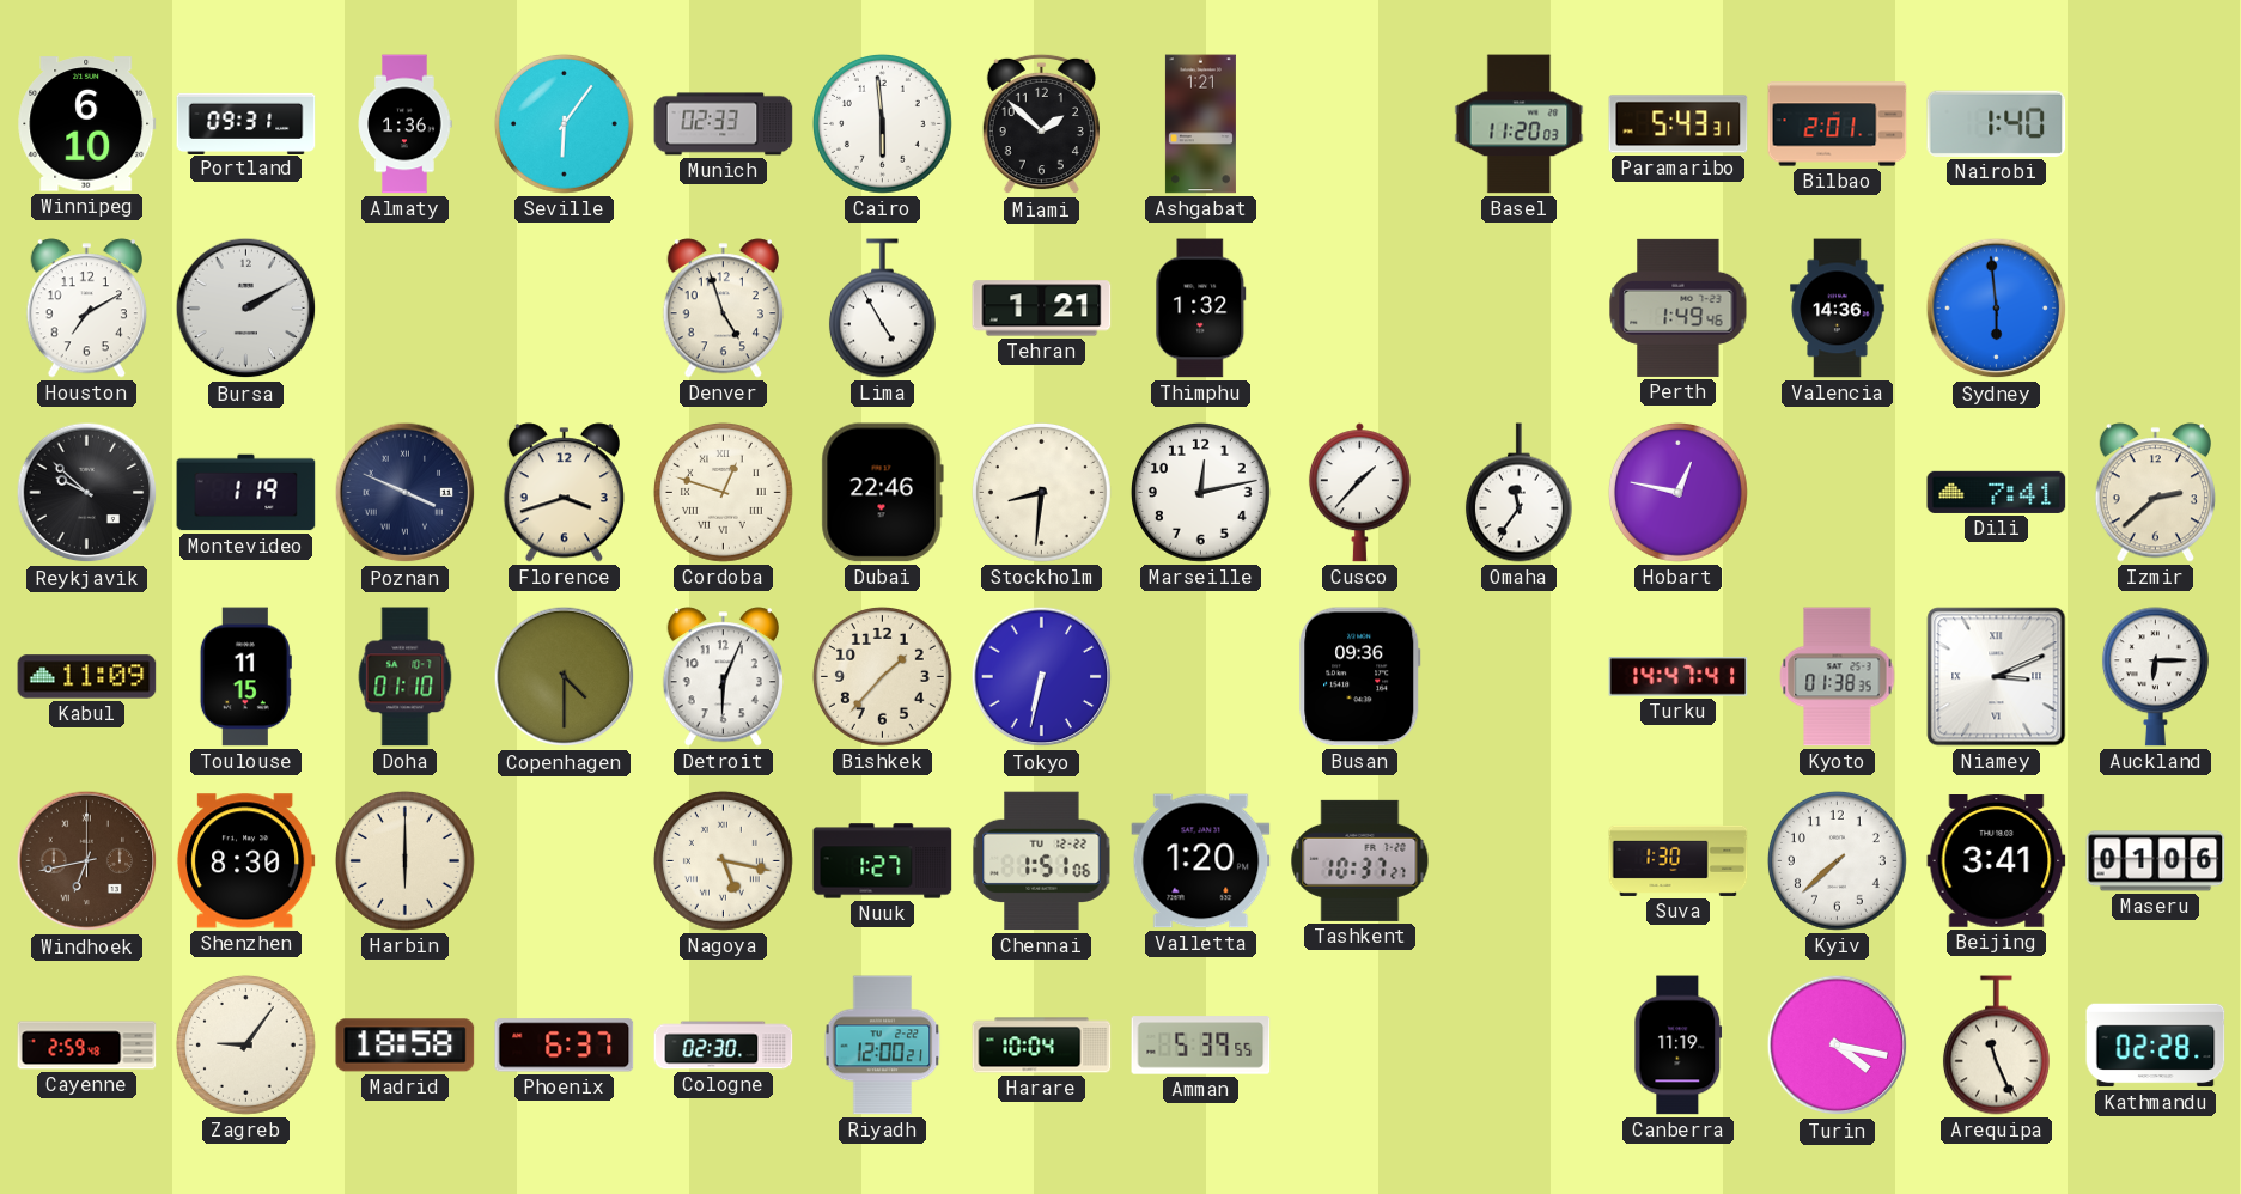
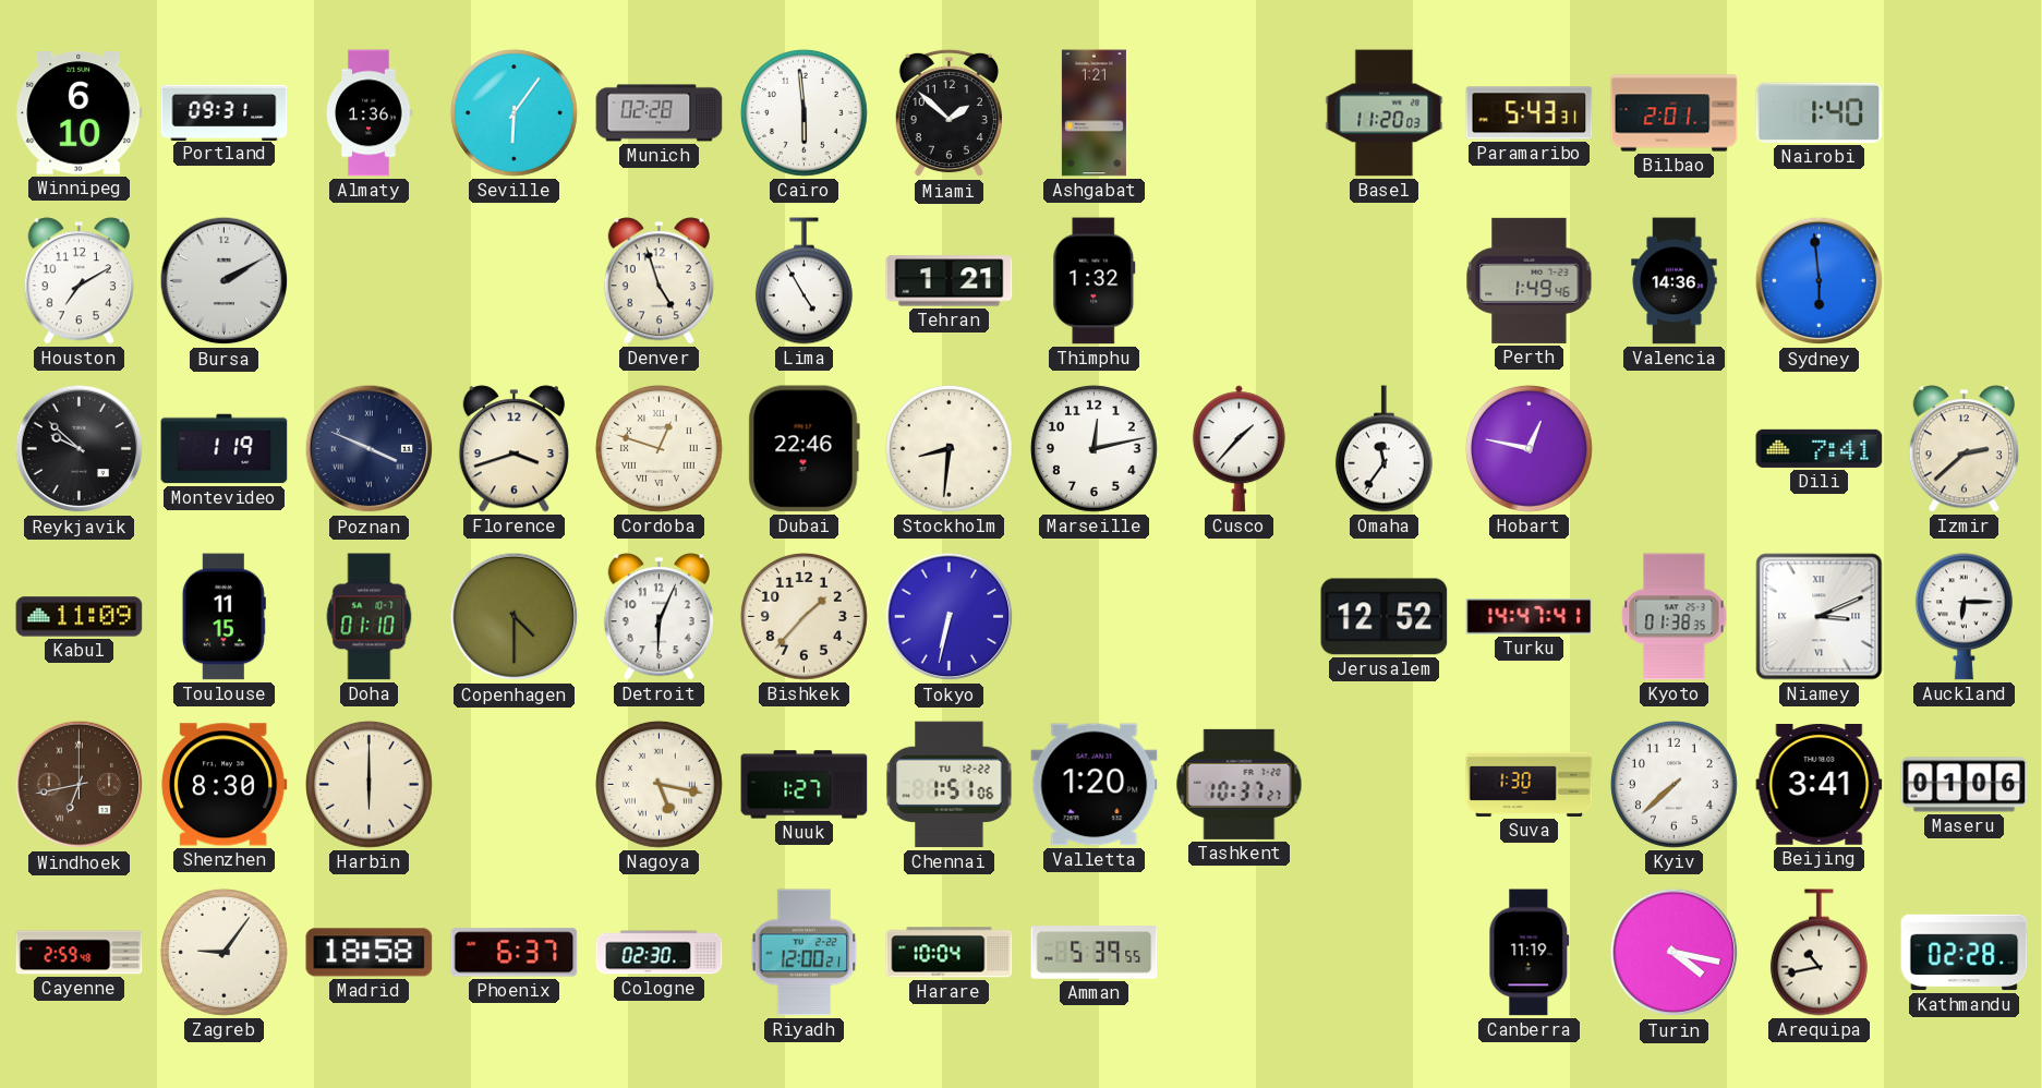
Munich: 02:33 -> 02:28 (660, 113)
Busan: 09:36 -> none (1360, 677)
Jerusalem: none -> 12:52 (1385, 617)
Arequipa: 11:26 -> 10:43 (1819, 953)
